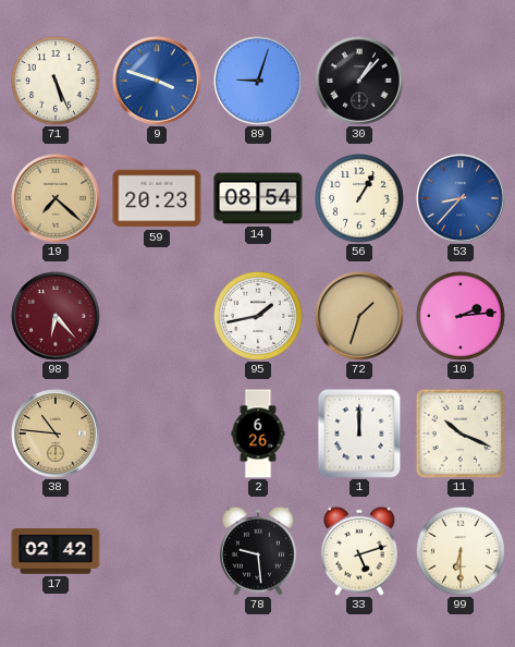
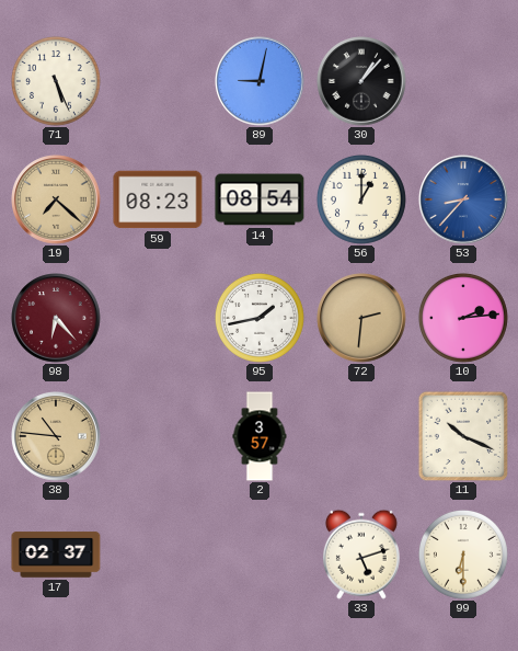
9: 3:48 -> none (157, 81)
89: 9:03 -> 9:02 (260, 81)
59: 20:23 -> 08:23 (158, 199)
56: 1:05 -> 1:00 (361, 199)
72: 1:33 -> 2:31 (361, 318)
2: 6:26 -> 3:57 (260, 436)
1: 12:00 -> none (359, 434)
17: 02:42 -> 02:37 (56, 555)
78: 9:29 -> none (258, 551)
